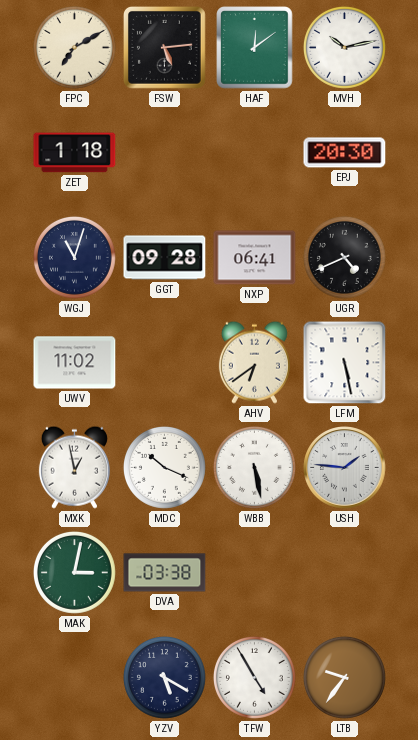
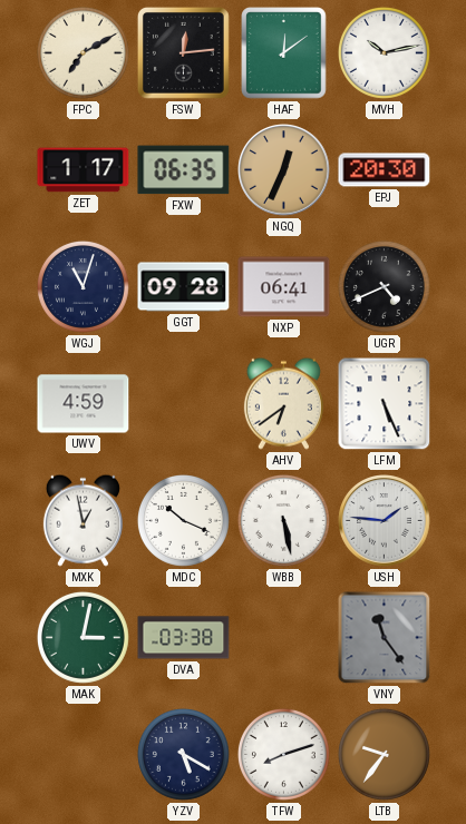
FSW: 5:14 -> 12:14 (183, 52)
ZET: 1:18 -> 1:17 (84, 170)
FXW: none -> 06:35 (184, 170)
NGQ: none -> 12:34 (284, 170)
UWV: 11:02 -> 4:59 (84, 404)
LFM: 5:28 -> 5:26 (385, 404)
VNY: none -> 11:24 (385, 638)
TFW: 4:55 -> 8:12 (283, 754)
